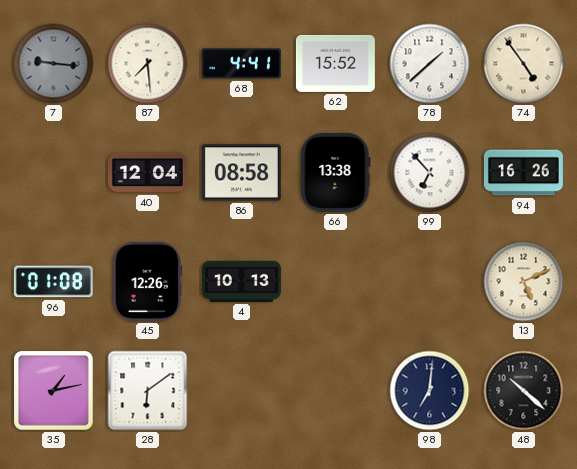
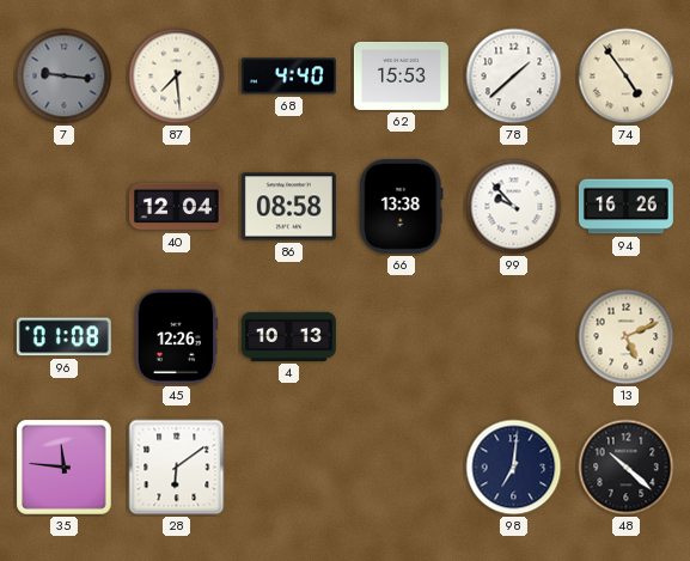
68: 4:41 -> 4:40 (288, 77)
62: 15:52 -> 15:53 (401, 75)
99: 6:53 -> 9:53 (514, 207)
35: 1:13 -> 11:46 (65, 468)
